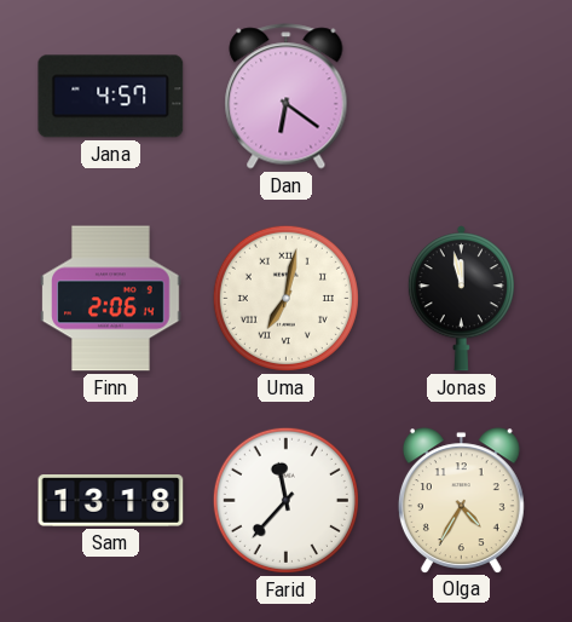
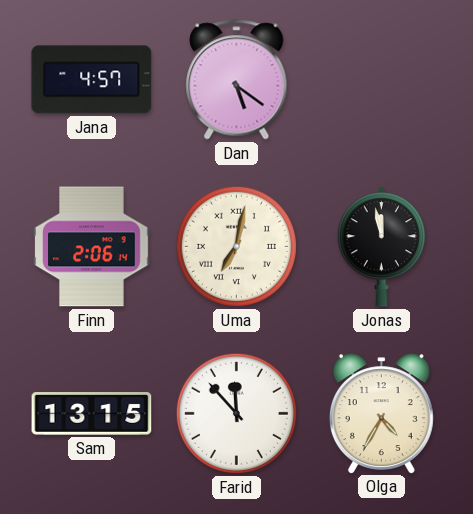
Dan: 6:21 -> 5:21 (237, 80)
Sam: 13:18 -> 13:15 (92, 414)
Farid: 11:37 -> 11:53 (236, 413)
